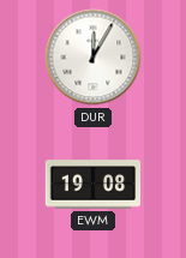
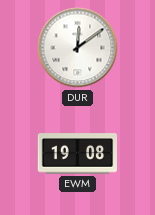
DUR: 12:05 -> 12:09 (78, 48)
